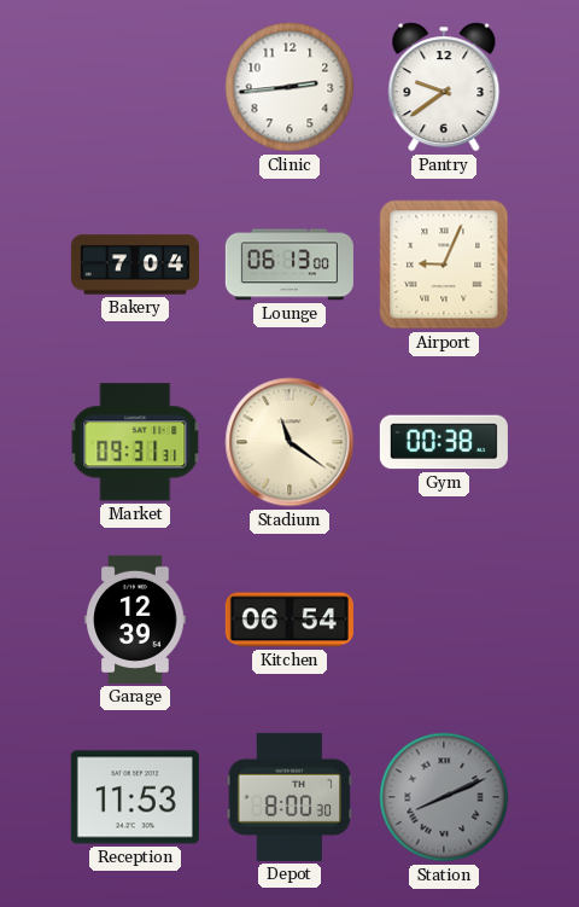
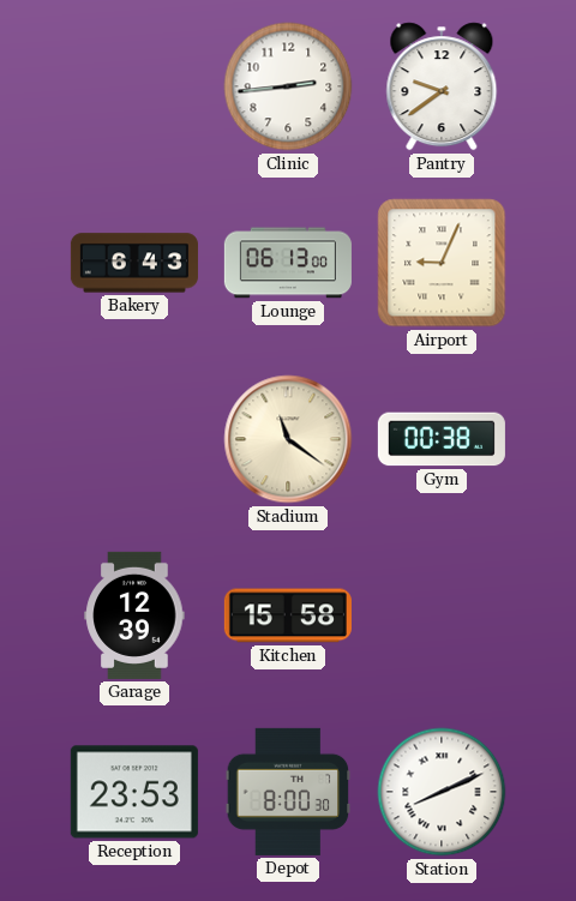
Bakery: 7:04 -> 6:43 (134, 263)
Market: 09:31 -> none (135, 442)
Kitchen: 06:54 -> 15:58 (288, 615)
Reception: 11:53 -> 23:53 (134, 792)
Station dial: grey -> white (442, 792)
